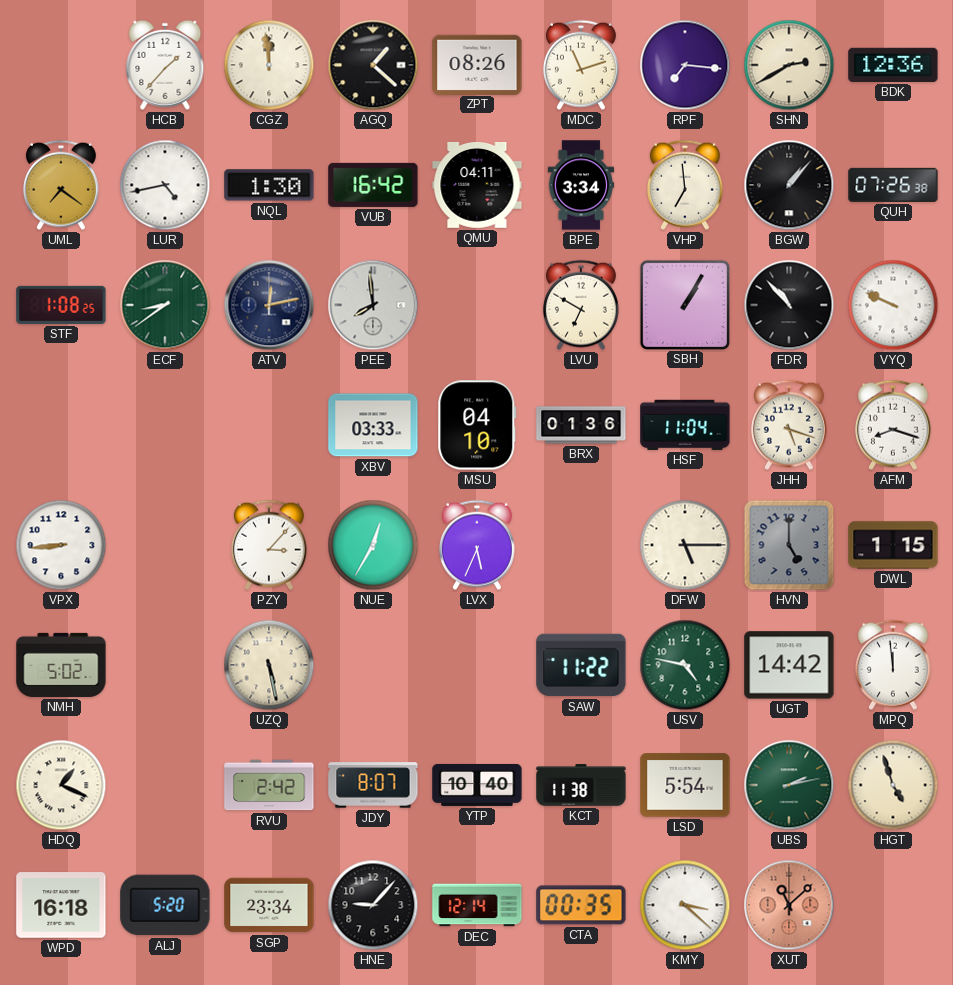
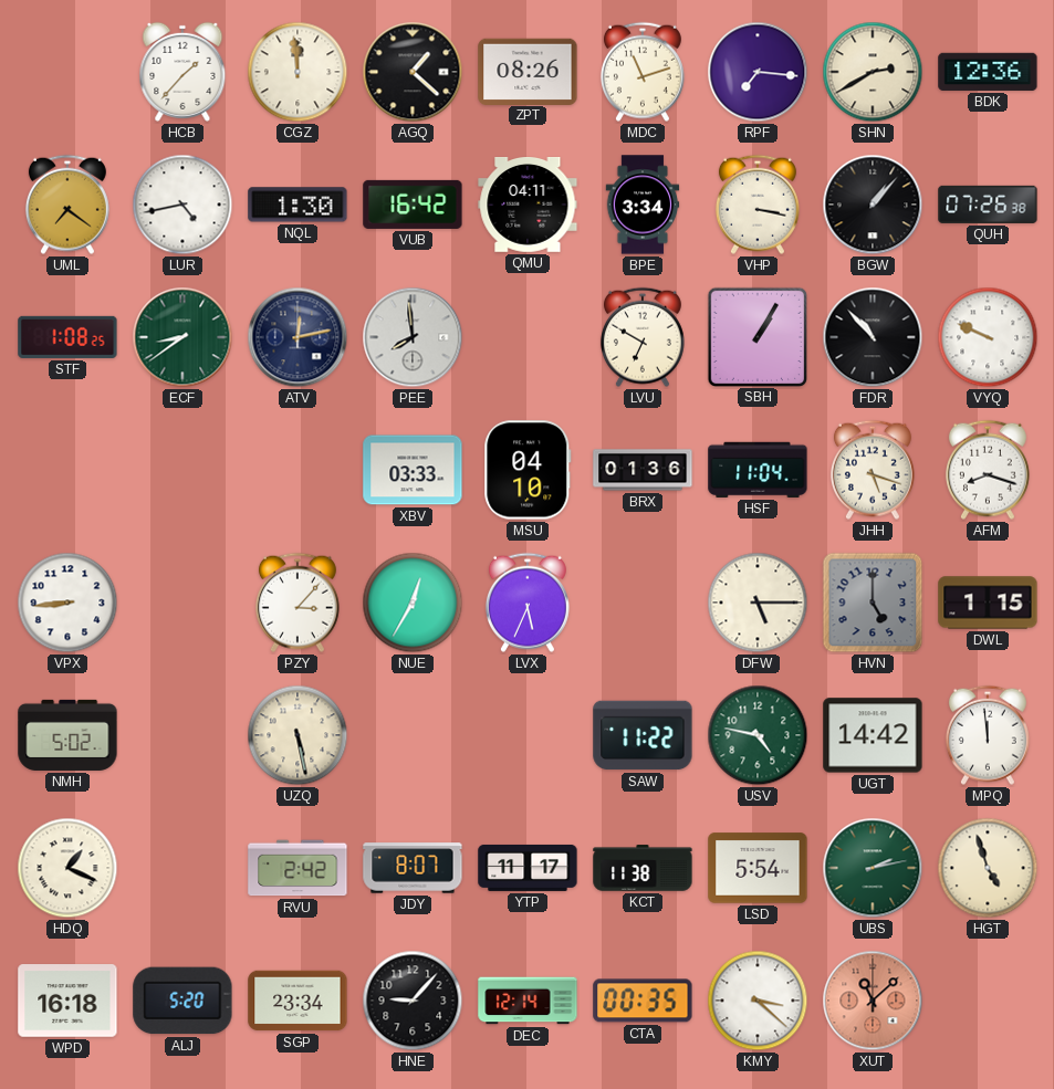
VHP: 6:59 -> 3:17 (758, 205)
YTP: 10:40 -> 11:17 (528, 868)
